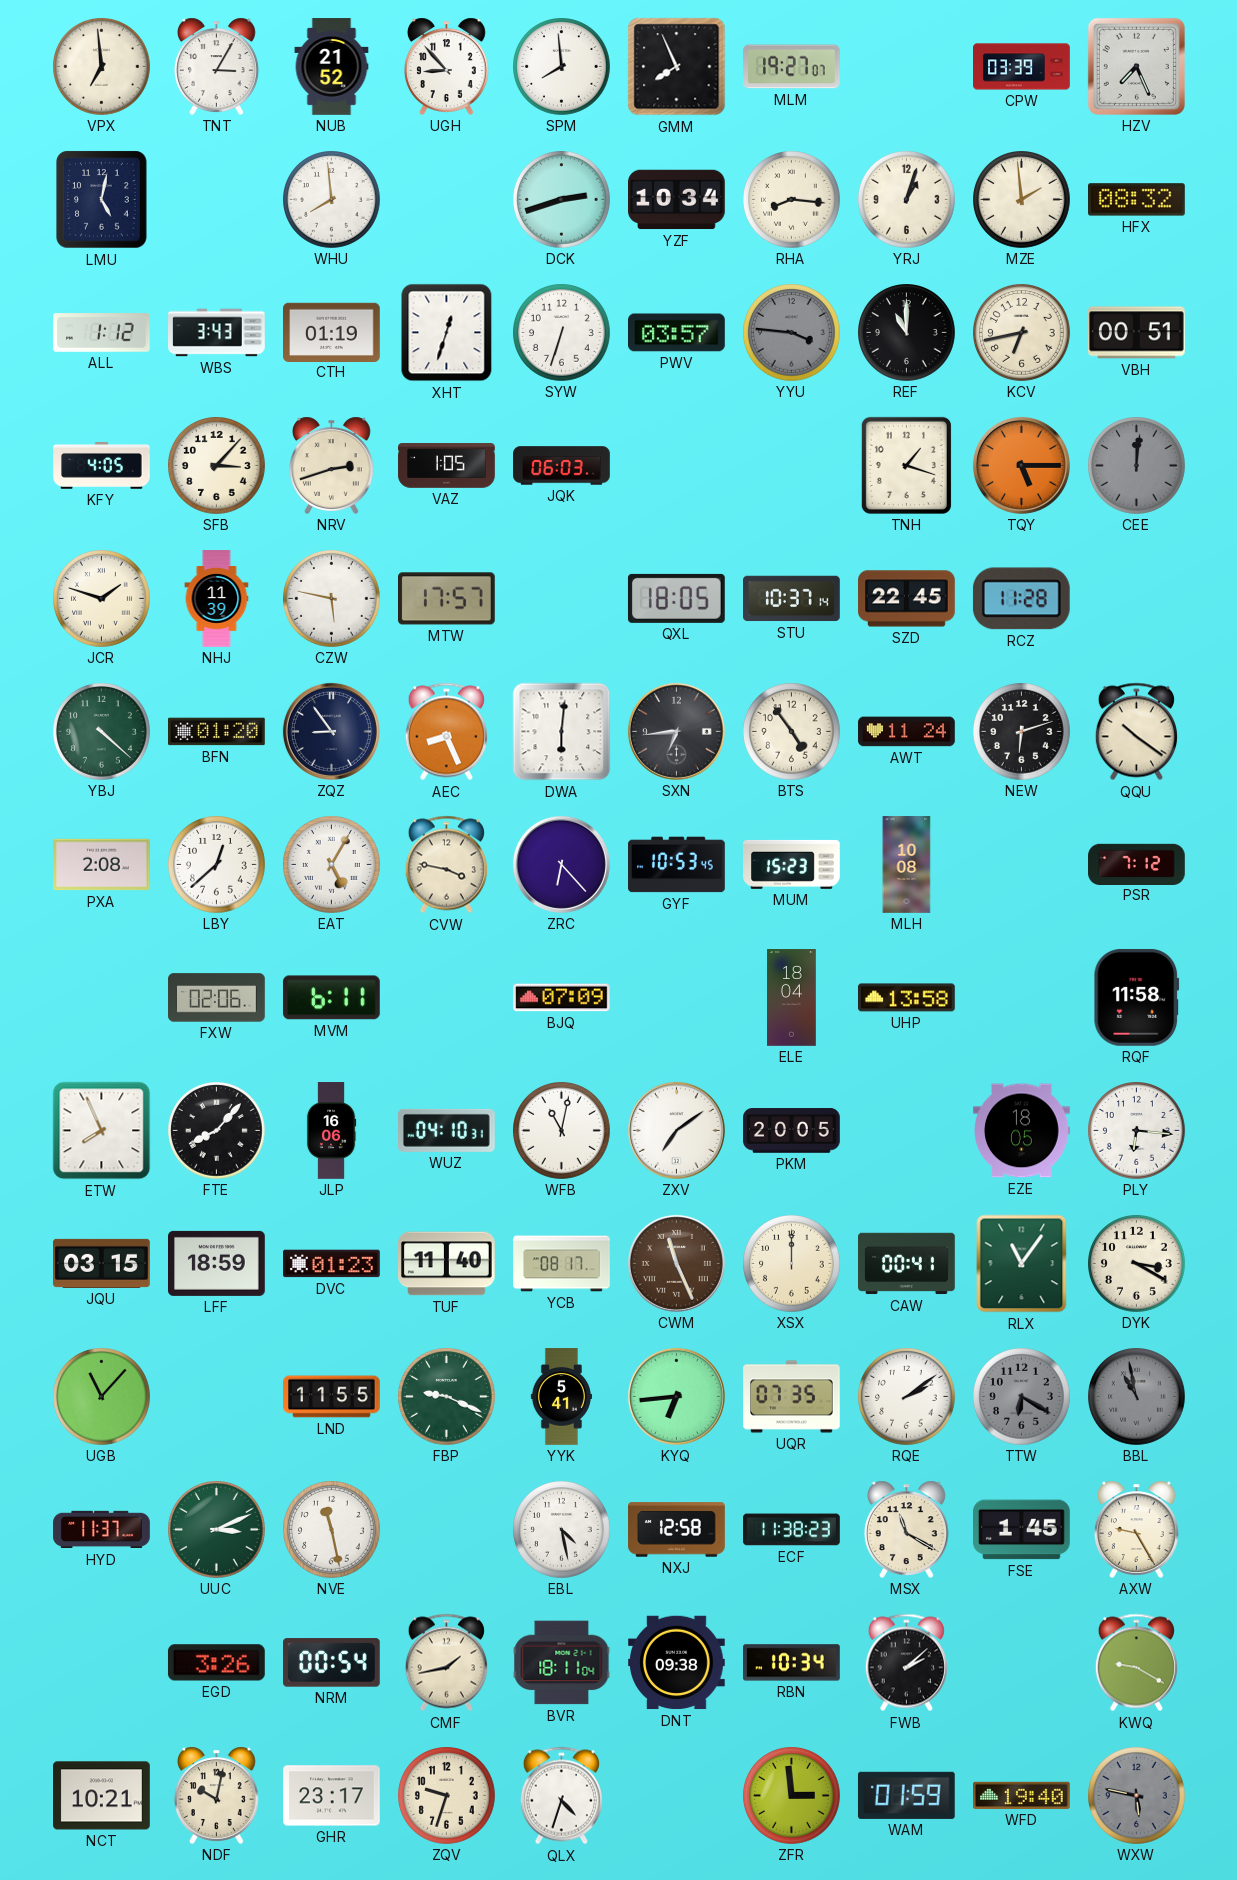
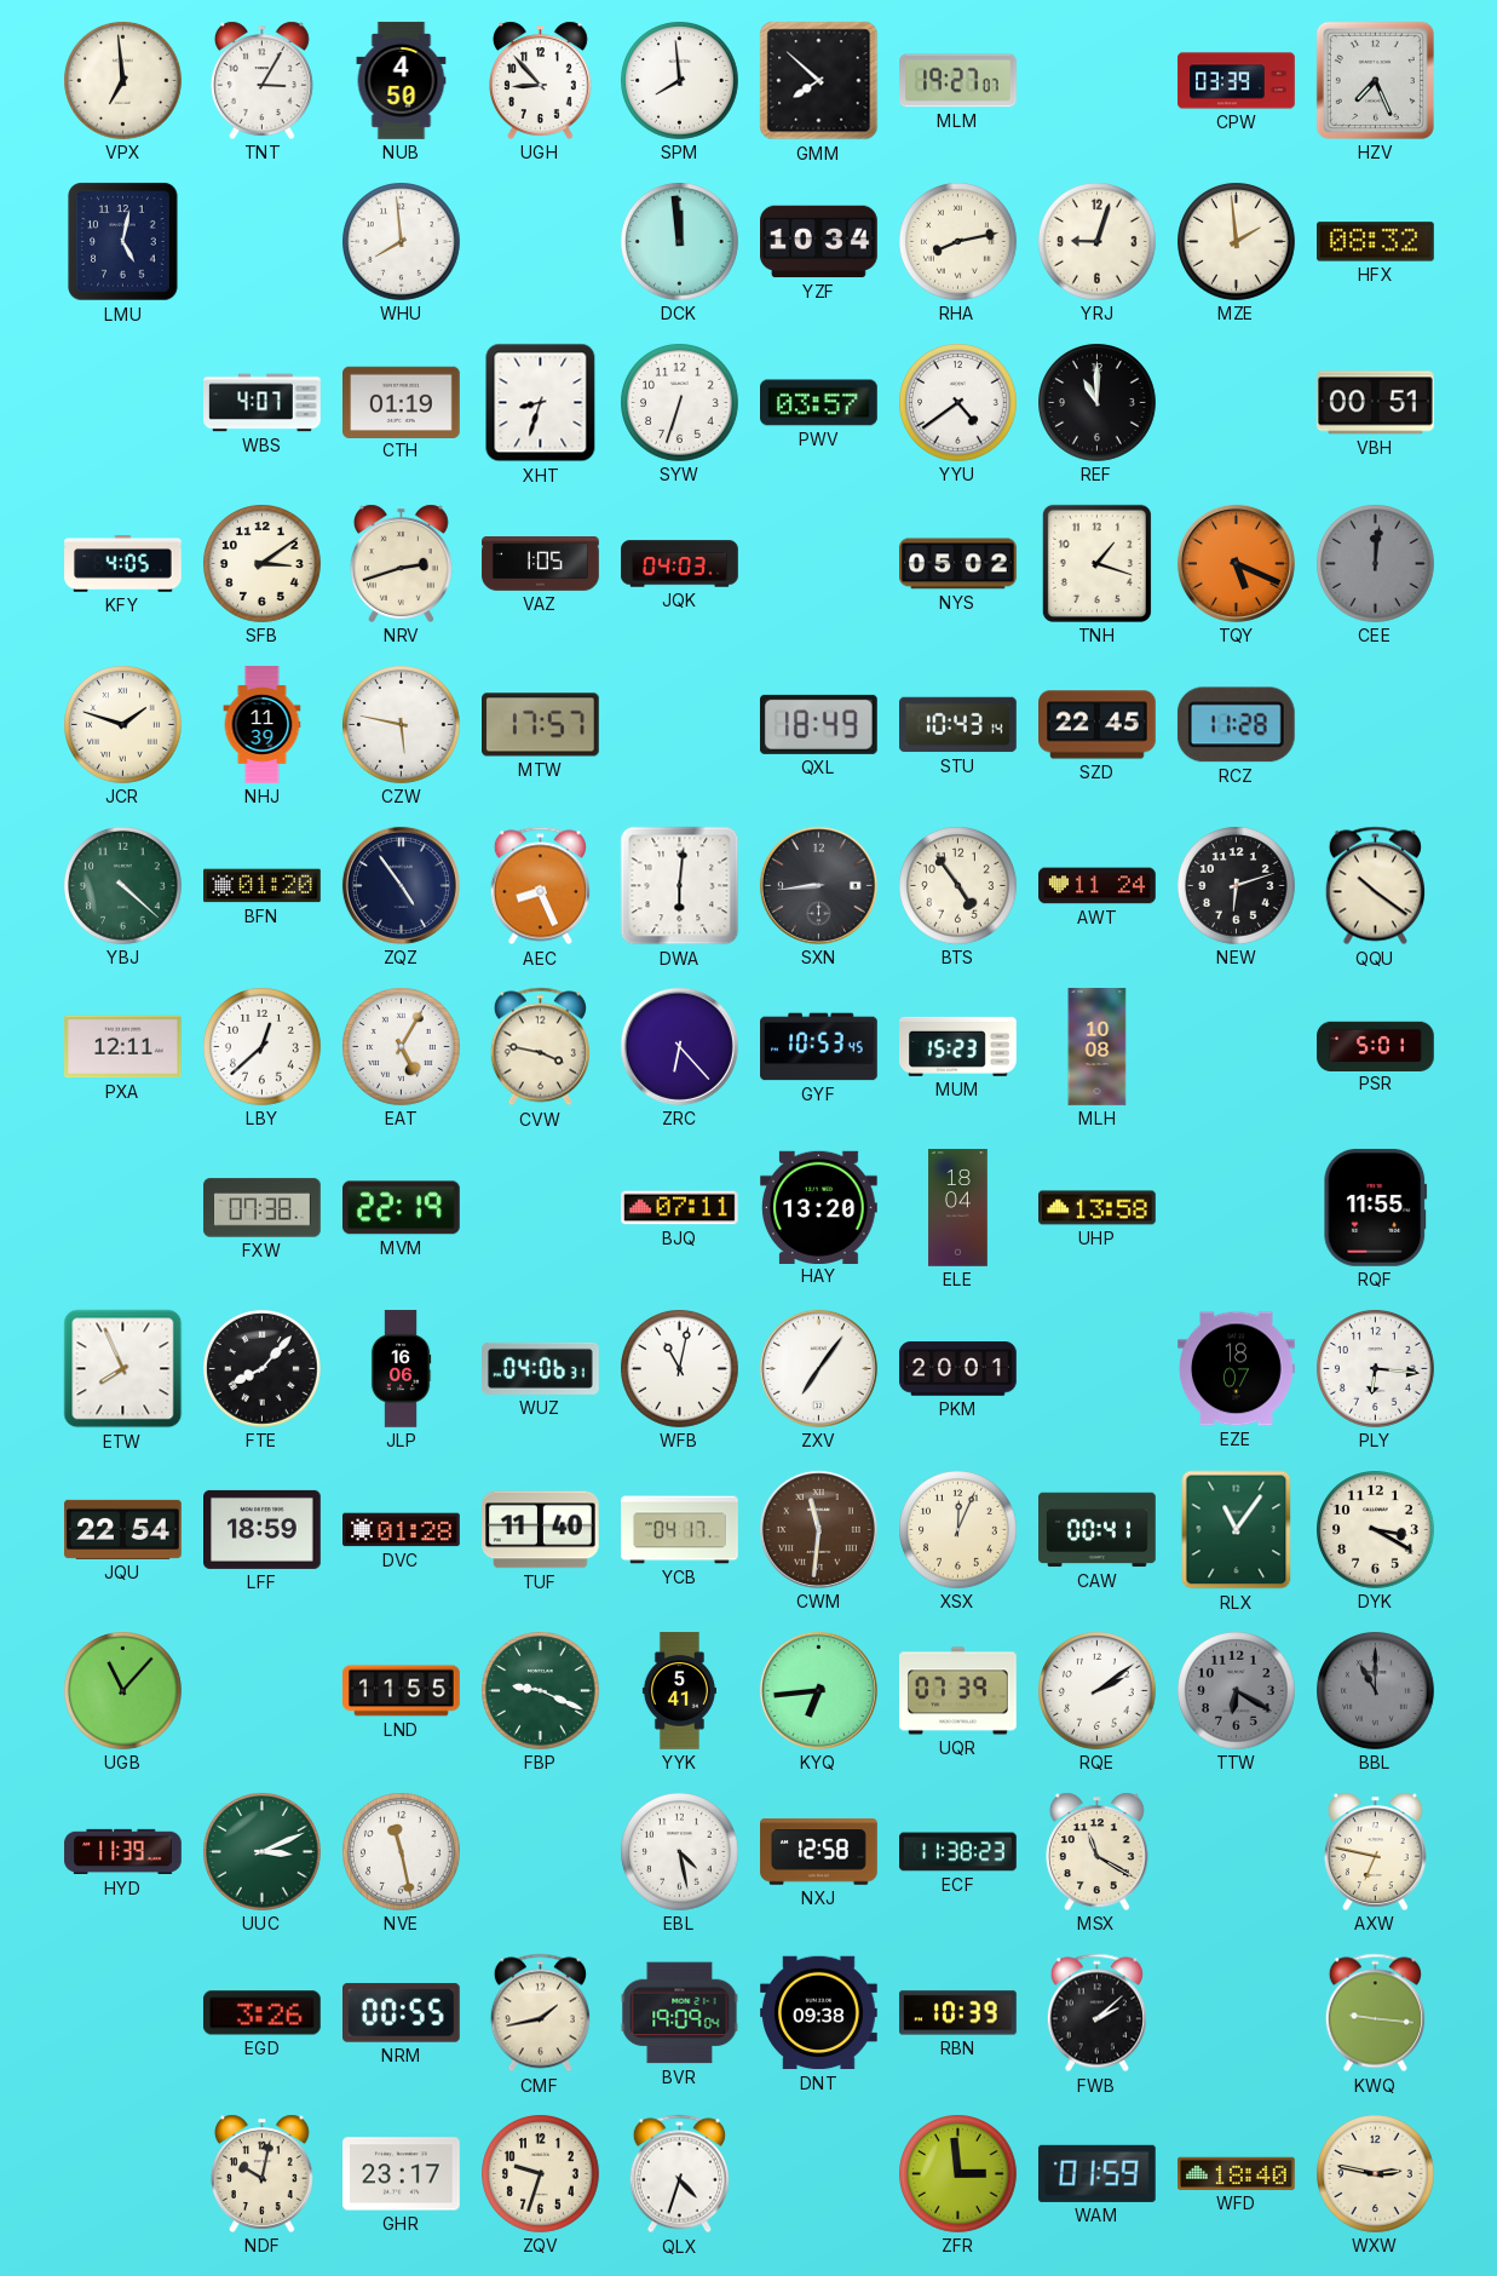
NUB: 21:52 -> 4:50 (402, 81)
GMM: 7:56 -> 7:52 (819, 81)
DCK: 2:42 -> 11:59 (680, 242)
RHA: 8:16 -> 8:13 (958, 242)
YRJ: 1:03 -> 9:03 (1098, 242)
ALL: 1:12 -> none (102, 333)
WBS: 3:43 -> 4:07 (263, 403)
XHT: 12:33 -> 8:33 (541, 403)
YYU: 3:46 -> 4:39 (958, 403)
YYU dial: grey -> white (958, 403)
KCV: 6:43 -> none (1022, 333)
SFB: 3:07 -> 3:09 (263, 564)
JQK: 06:03 -> 04:03 (680, 564)
NYS: none -> 05:02 (958, 564)
TQY: 5:15 -> 5:19 (1236, 563)
QXL: 18:05 -> 18:49 (818, 724)
STU: 10:37 -> 10:43 (958, 725)
ZQZ: 8:54 -> 4:54 (401, 885)
SXN: 6:44 -> 8:44 (818, 885)
PXA: 2:08 -> 12:11 (123, 1047)
PSR: 7:12 -> 5:01 (1376, 1046)
FXW: 02:06 -> 07:38 (263, 1208)
MVM: 6:11 -> 22:19 (401, 1208)
BJQ: 07:09 -> 07:11 (680, 1208)
HAY: none -> 13:20 (819, 1207)
RQF: 11:58 -> 11:55 (1376, 1208)
WUZ: 04:10 -> 04:06 (541, 1368)
ZXV: 7:09 -> 7:06 (818, 1368)
PKM: 20:05 -> 20:01 (958, 1369)
EZE: 18:05 -> 18:07 (1237, 1369)
JQU: 03:15 -> 22:54 (123, 1529)
DVC: 01:23 -> 01:28 (402, 1530)
YCB: 08:17 -> 04:17 (680, 1530)
CWM: 11:26 -> 11:31 (818, 1529)
XSX: 12:00 -> 12:04 (958, 1530)
UQR: 07:35 -> 07:39 (958, 1691)
BBL: 10:58 -> 11:00 (1376, 1691)
HYD: 11:37 -> 11:39 (123, 1852)
FSE: 1:45 -> none (1022, 1530)
AXW: 9:25 -> 6:47 (1375, 1851)
NRM: 00:54 -> 00:55 (402, 2013)
BVR: 18:11 -> 19:09 (680, 2013)
RBN: 10:34 -> 10:39 (958, 2013)
KWQ: 9:20 -> 9:16 (1375, 2013)
NCT: 10:21 -> none (102, 1796)
WFD: 19:40 -> 18:40 (1237, 2173)
WXW: 5:47 -> 2:47 (1376, 2174)
WXW dial: grey -> cream (1376, 2174)
